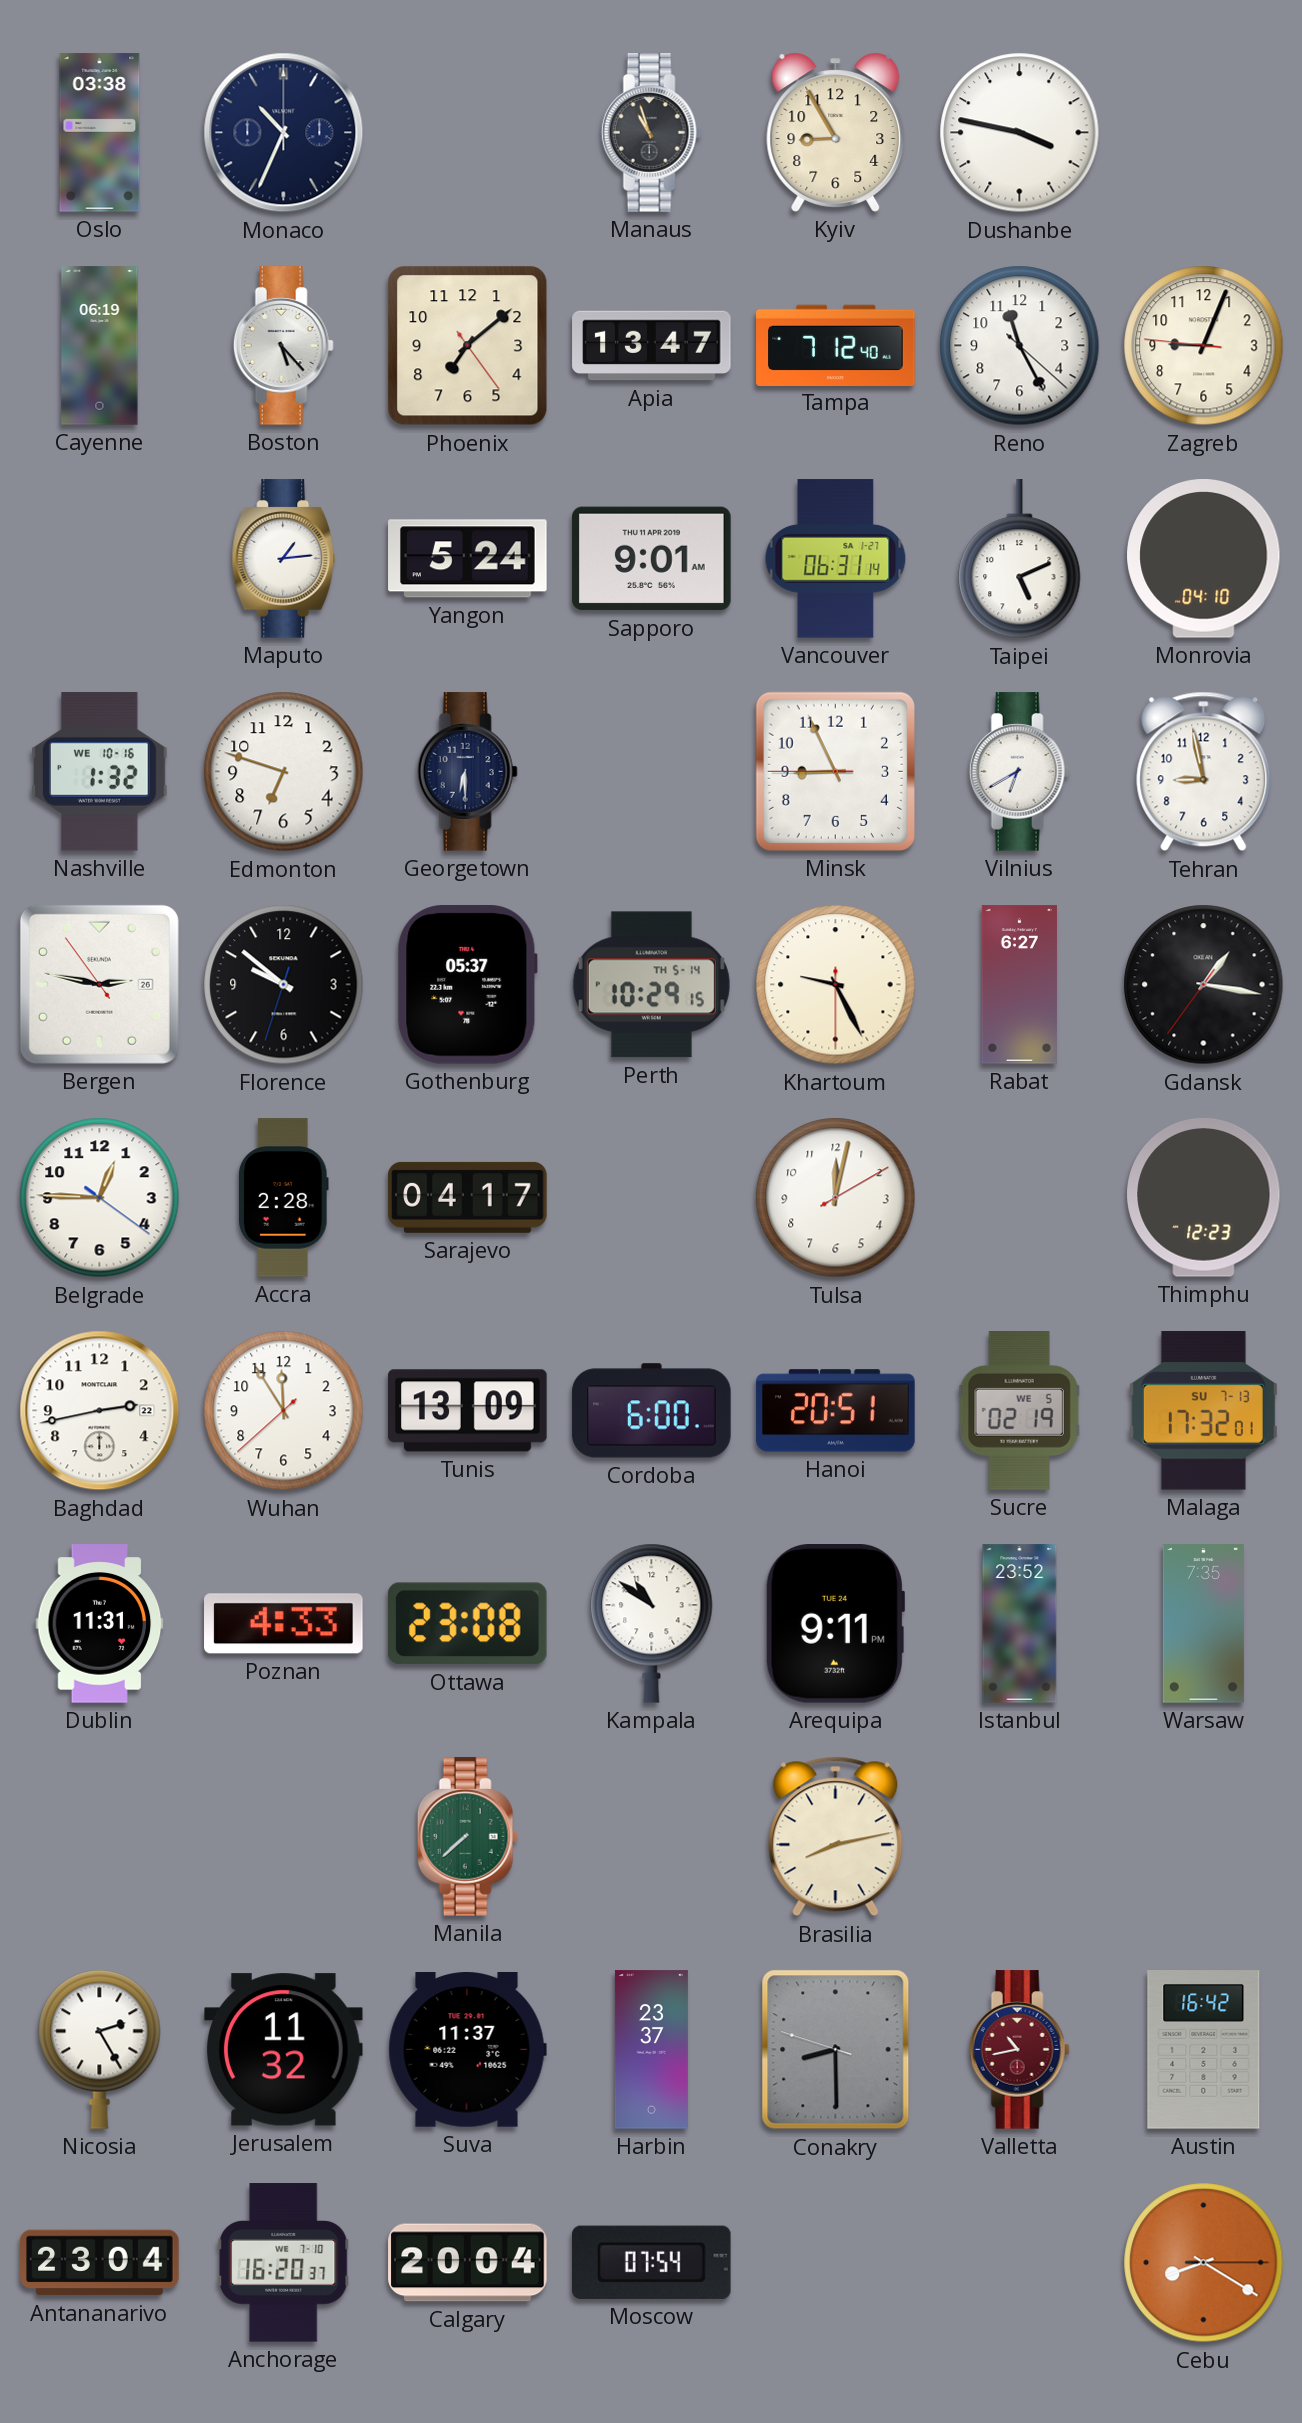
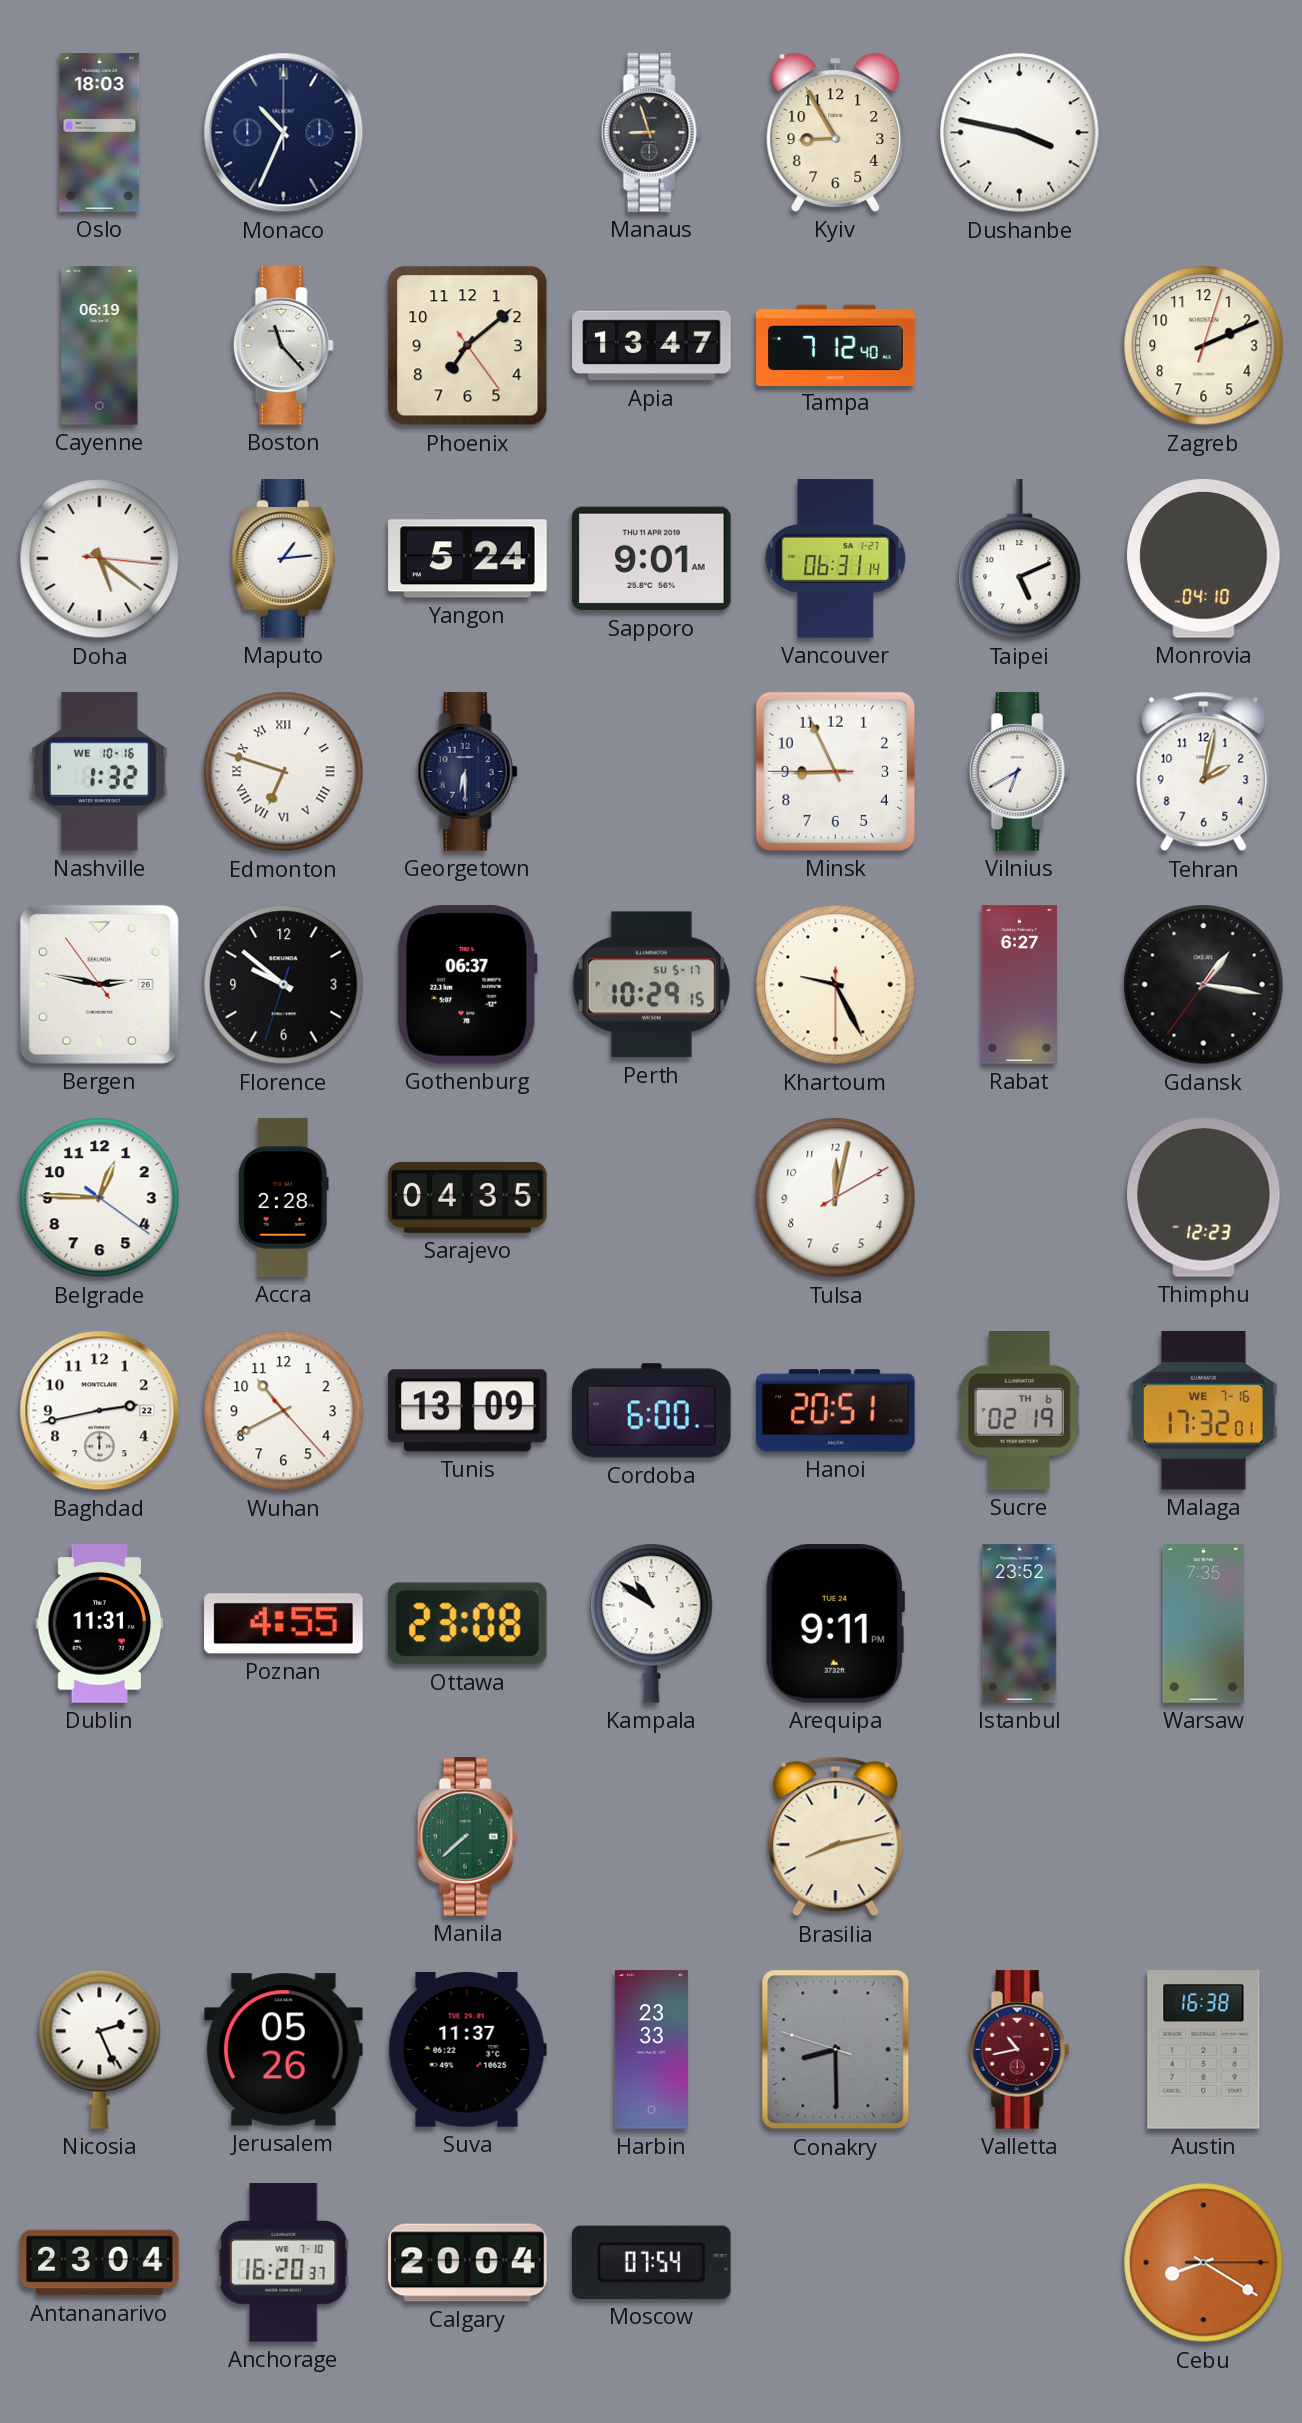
Oslo: 03:38 -> 18:03 (100, 133)
Manaus: 10:57 -> 8:57 (651, 133)
Boston: 5:23 -> 11:23 (283, 346)
Reno: 11:25 -> none (1020, 346)
Zagreb: 9:03 -> 2:11 (1204, 346)
Doha: none -> 5:21 (100, 559)
Edmonton numerals: Arabic -> Roman (284, 772)
Tehran: 8:58 -> 2:02 (1204, 772)
Gothenburg: 05:37 -> 06:37 (468, 985)
Perth date: TH 5-14 -> SU 5-17 (651, 985)
Sarajevo: 04:17 -> 04:35 (468, 1197)
Wuhan: 11:54 -> 10:40 (284, 1411)
Sucre date: WE 5 -> TH 6 (1020, 1411)
Malaga date: SU 7-13 -> WE 7-16 (1203, 1411)
Poznan: 4:33 -> 4:55 (284, 1624)
Nicosia: 2:25 -> 2:26 (100, 2049)
Jerusalem: 11:32 -> 05:26 (284, 2050)
Harbin: 23:37 -> 23:33 (651, 2050)
Austin: 16:42 -> 16:38 (1204, 2050)
